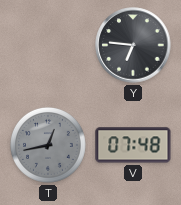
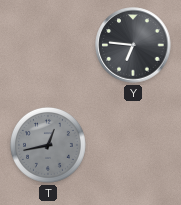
V: 07:48 -> none (133, 145)
